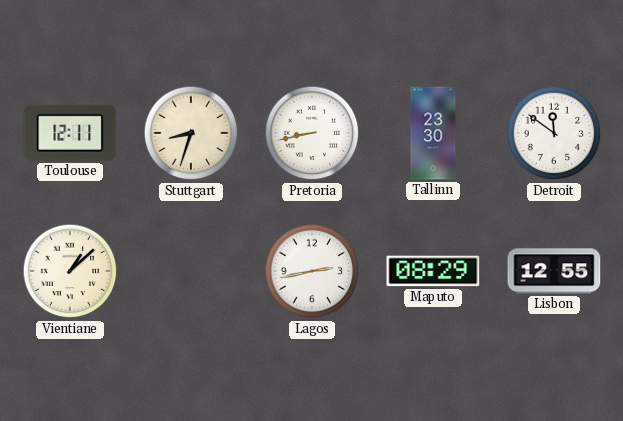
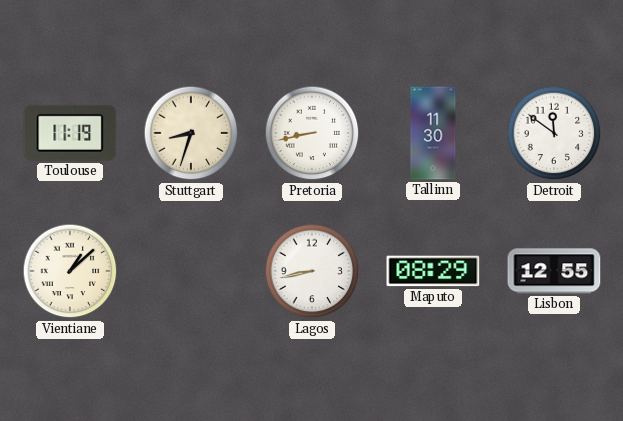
Toulouse: 12:11 -> 11:19 (70, 133)
Tallinn: 23:30 -> 11:30 (433, 133)
Lagos: 2:43 -> 8:43 (312, 271)
